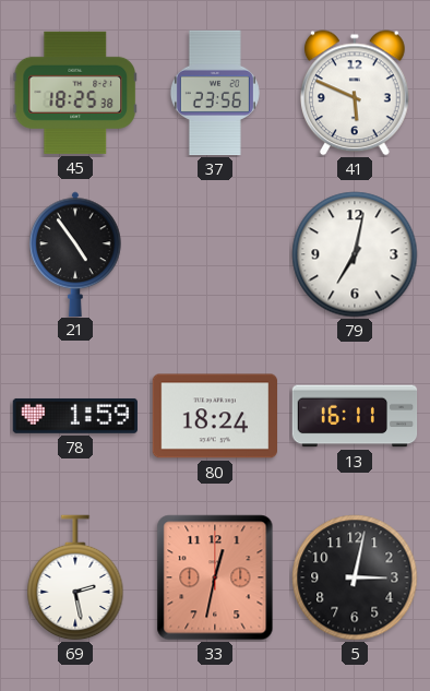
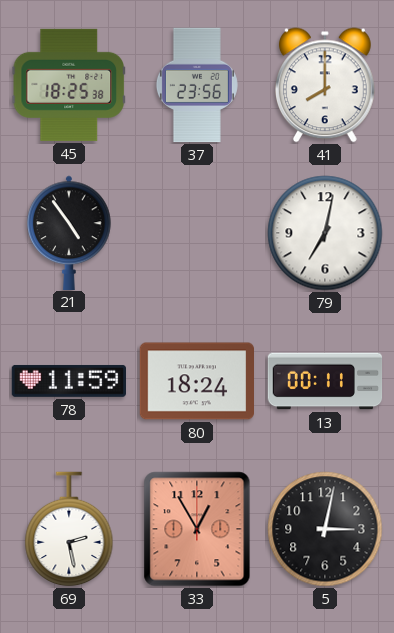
41: 5:49 -> 8:00 (326, 85)
78: 1:59 -> 11:59 (68, 381)
13: 16:11 -> 00:11 (325, 381)
33: 12:32 -> 12:55 (197, 529)
